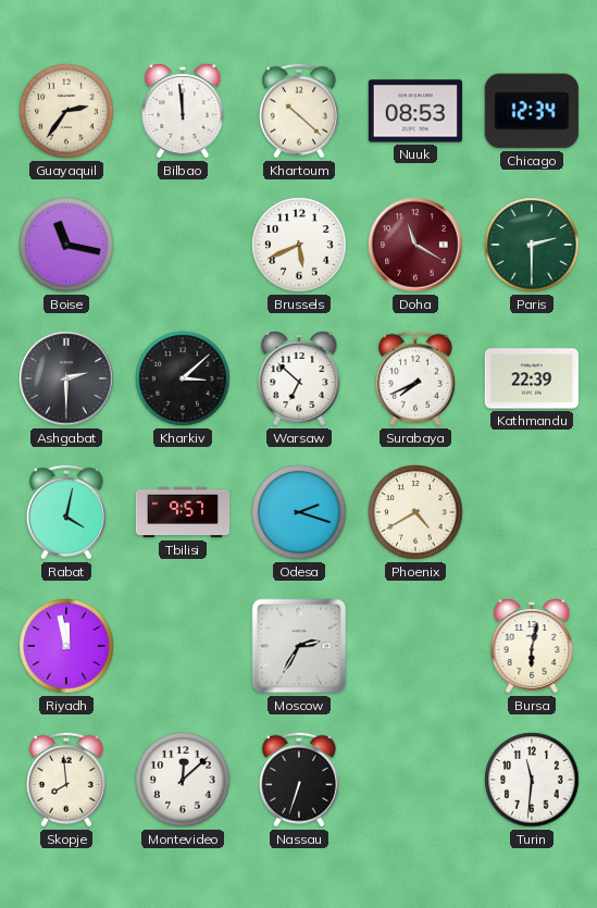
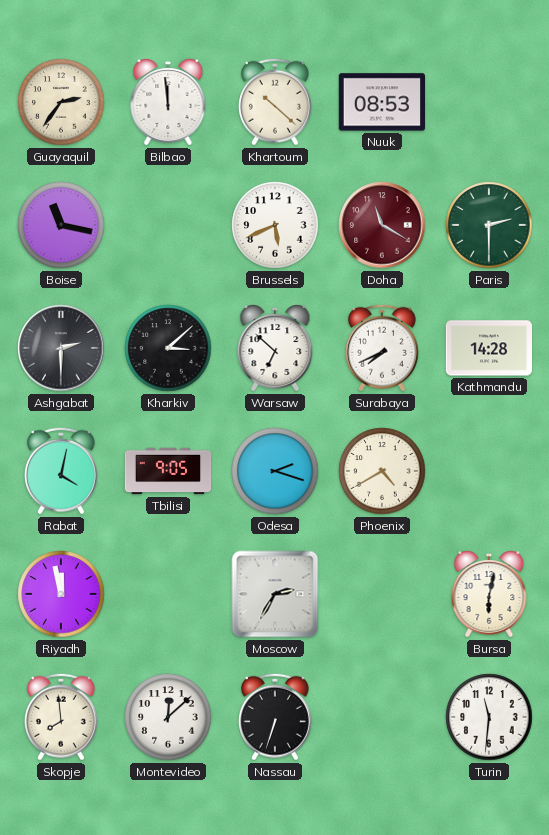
Chicago: 12:34 -> none (532, 111)
Kathmandu: 22:39 -> 14:28 (488, 348)
Tbilisi: 9:57 -> 9:05 (168, 471)
